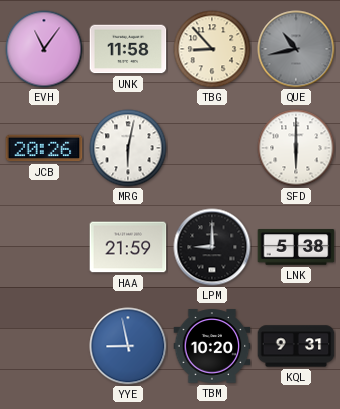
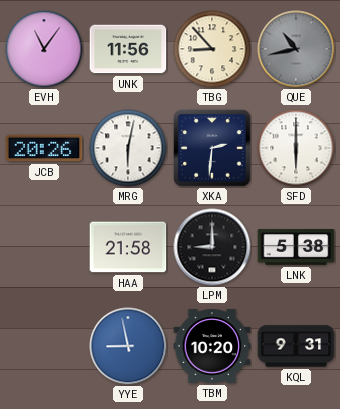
UNK: 11:58 -> 11:56 (128, 49)
XKA: none -> 2:31 (212, 148)
HAA: 21:59 -> 21:58 (128, 247)
